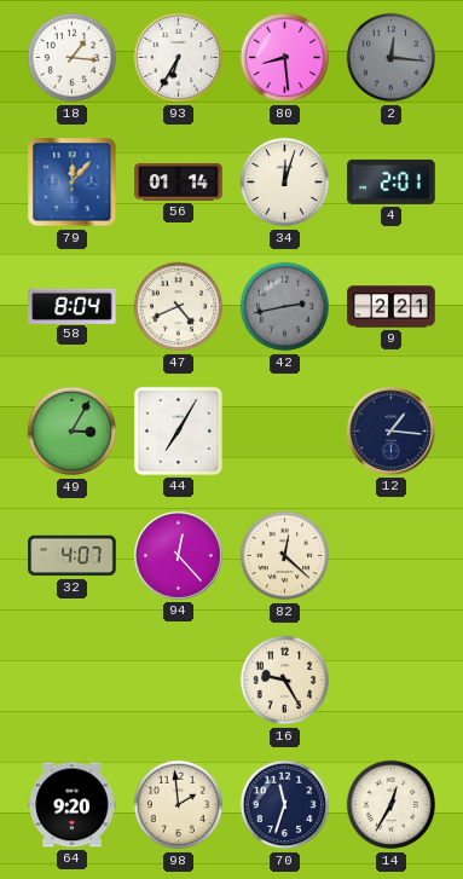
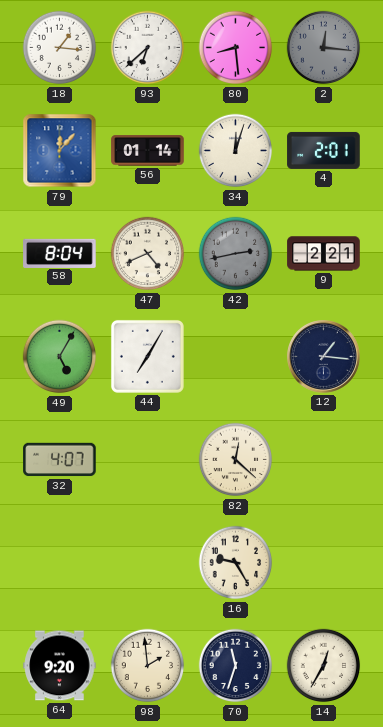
93: 6:35 -> 6:38 (148, 48)
49: 3:05 -> 5:05 (60, 357)
94: 12:23 -> none (179, 556)
